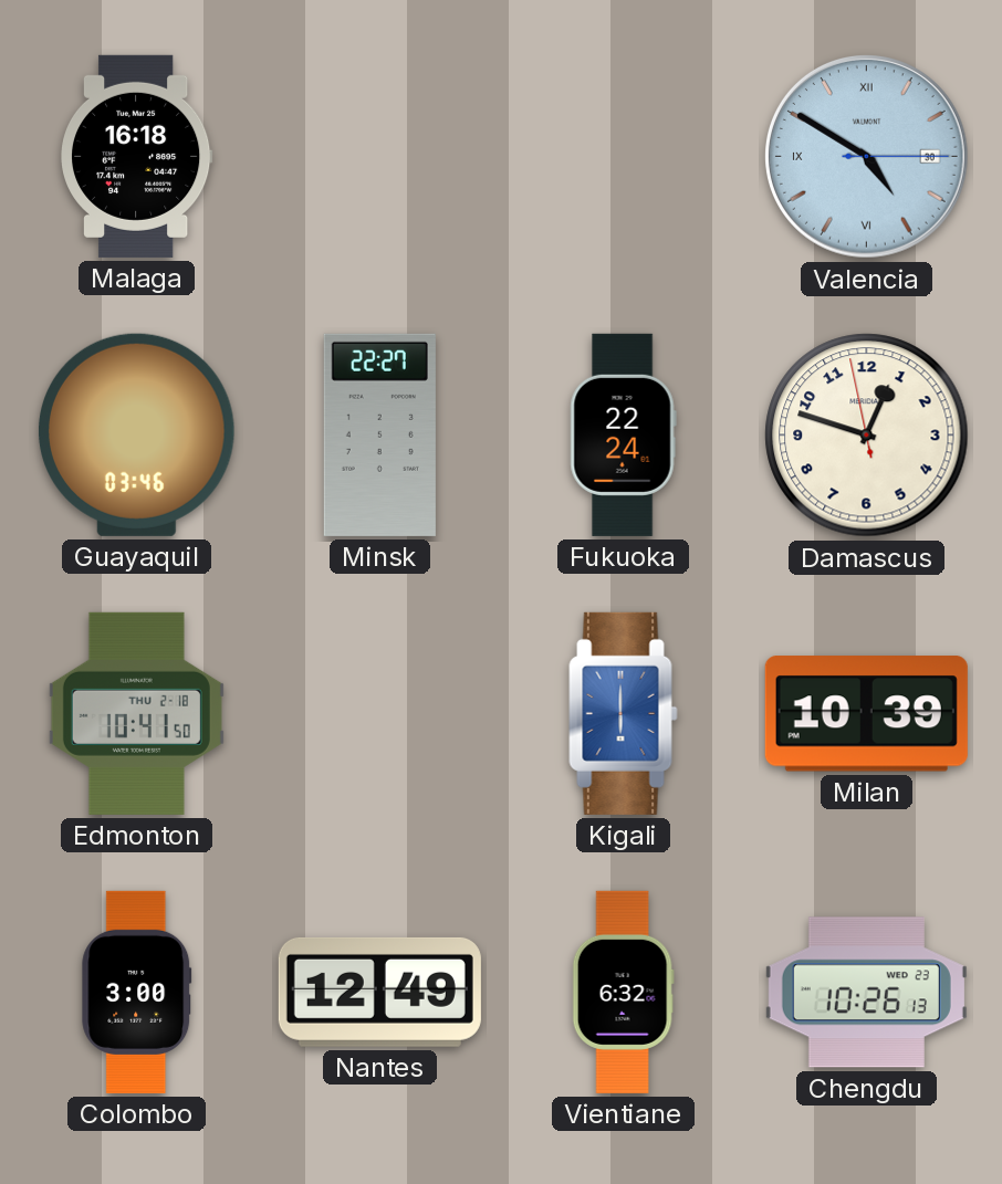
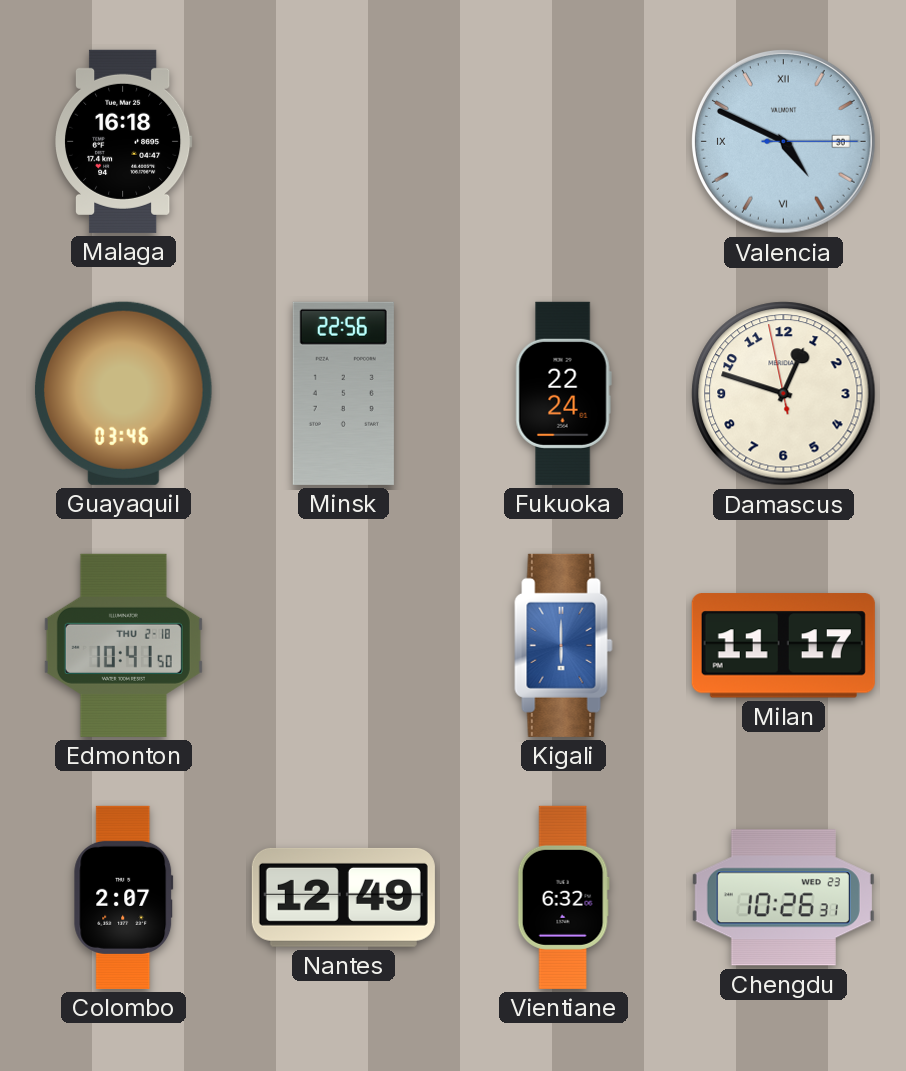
Valencia: 4:50 -> 4:49 (784, 142)
Minsk: 22:27 -> 22:56 (343, 393)
Milan: 10:39 -> 11:17 (783, 646)
Colombo: 3:00 -> 2:07 (124, 897)
Chengdu: 10:26:13 -> 10:26:31 (783, 898)
